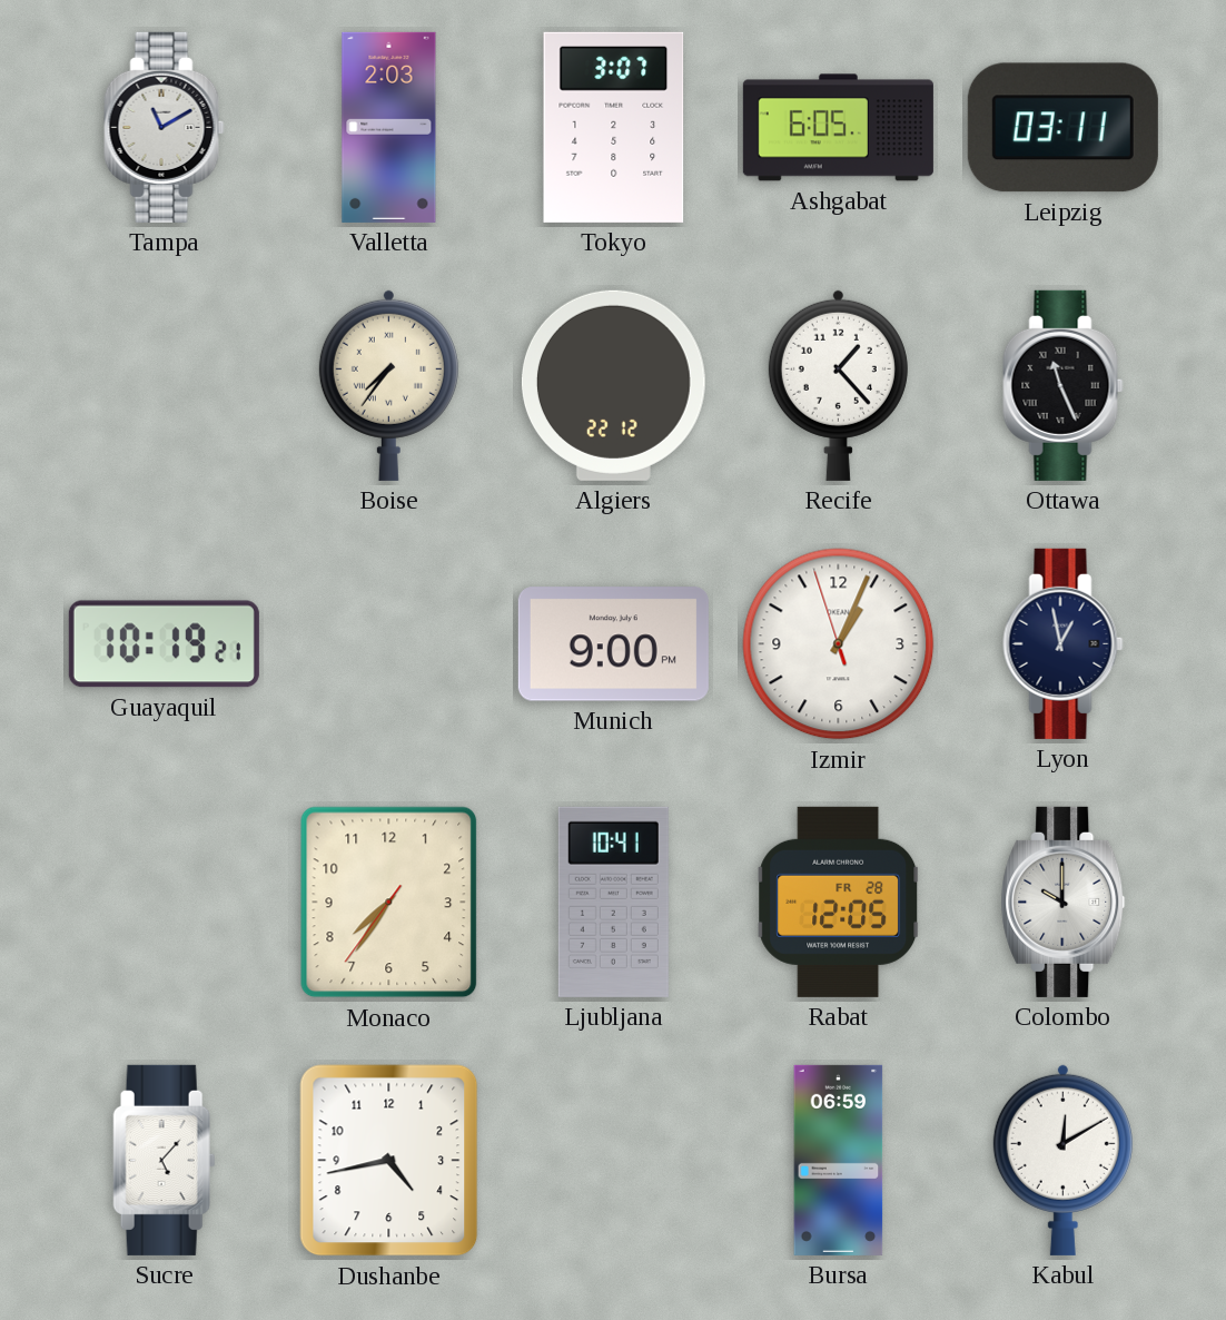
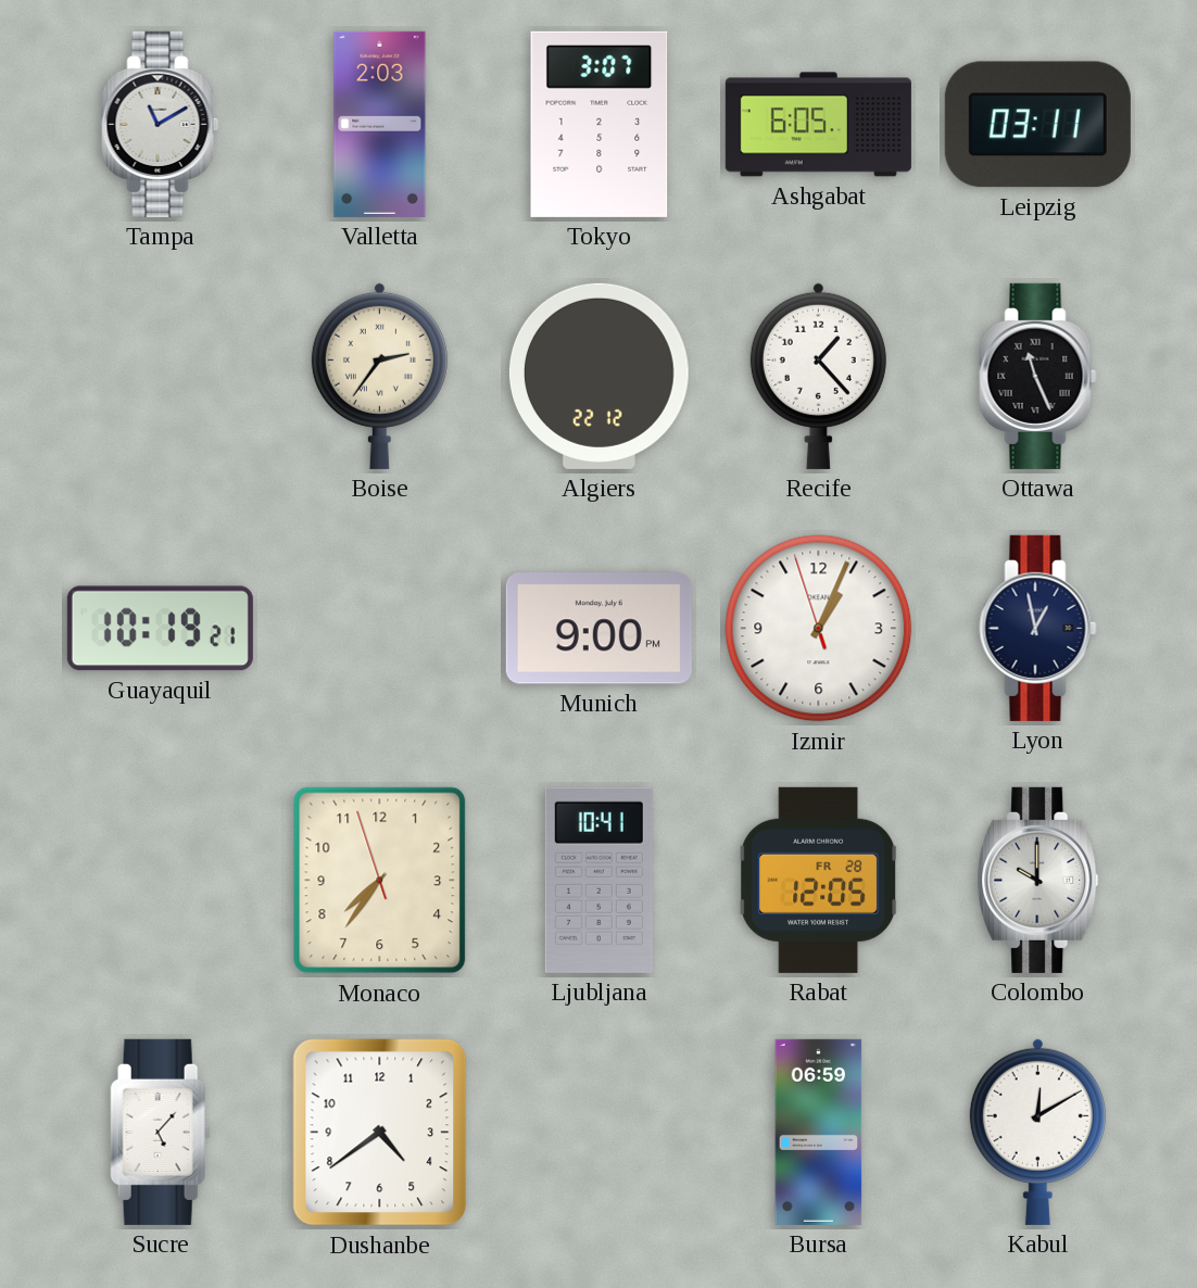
Boise: 7:36 -> 2:36 (379, 376)
Monaco: 7:35:36 -> 7:35:57 (380, 881)
Dushanbe: 4:43 -> 4:39 (380, 1133)
